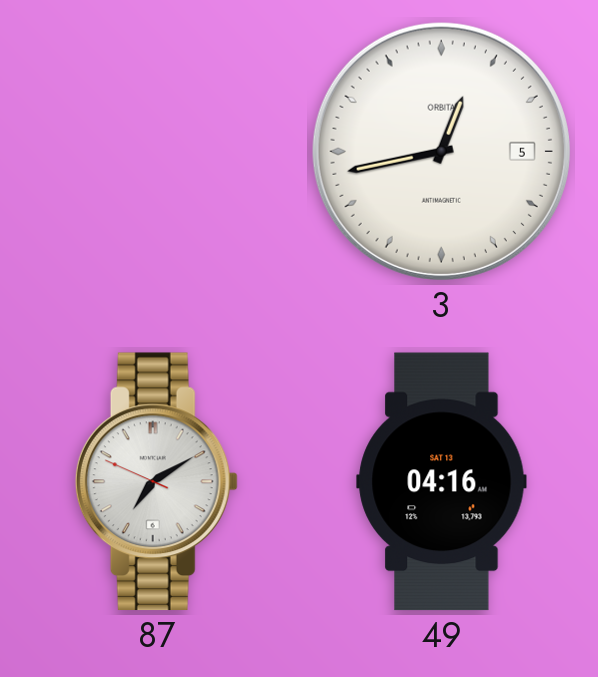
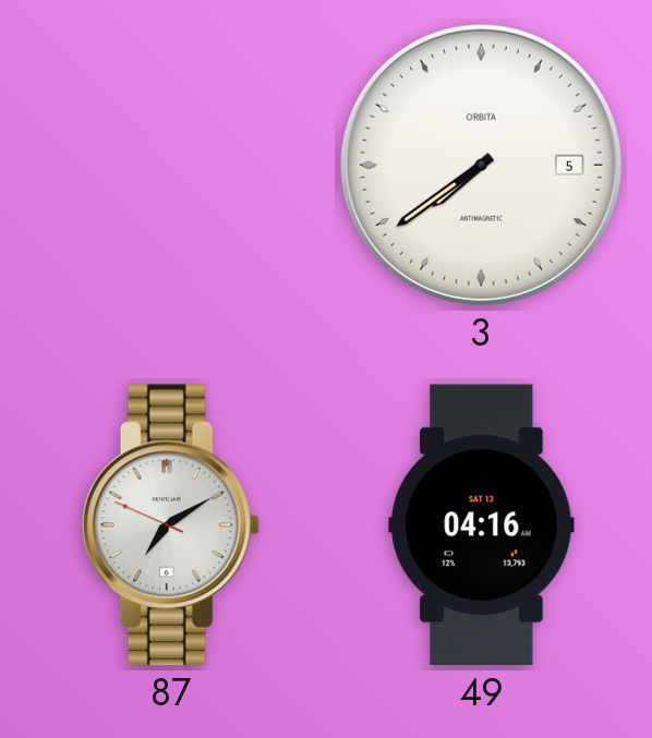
3: 12:43 -> 7:39 (481, 165)
